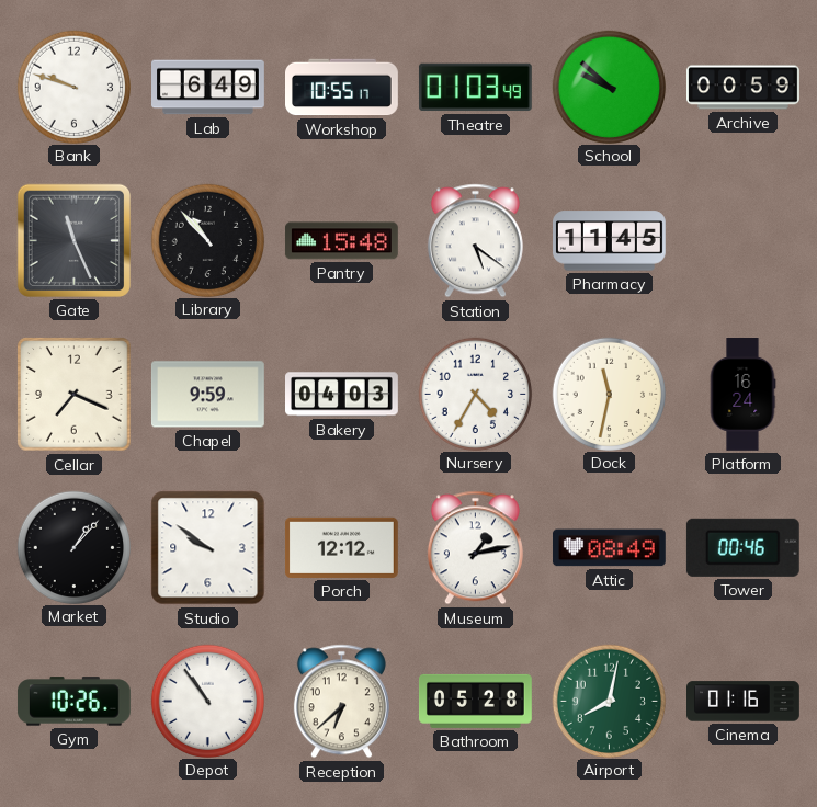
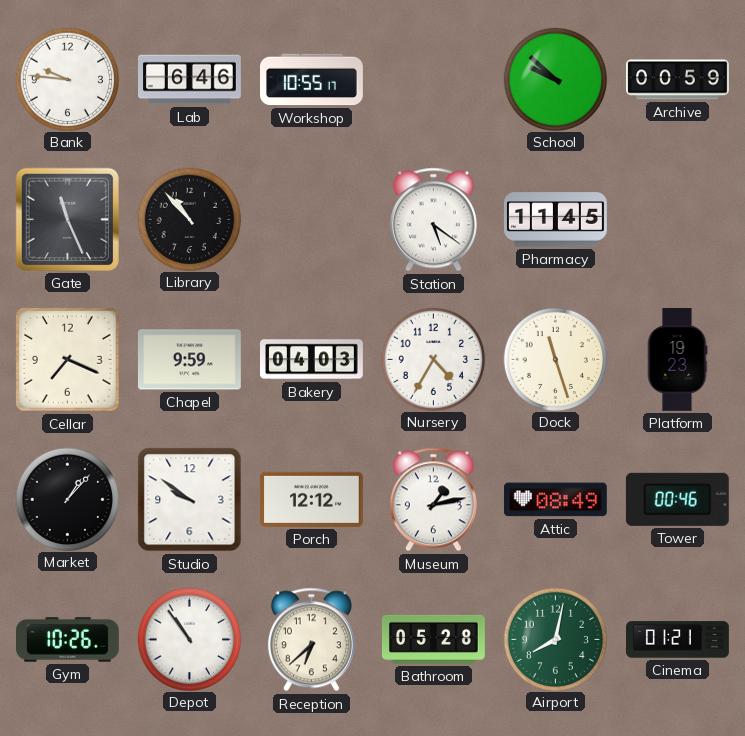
Bank: 9:48 -> 9:46 (67, 79)
Lab: 6:49 -> 6:46 (190, 80)
Theatre: 01:03 -> none (475, 88)
Pantry: 15:48 -> none (341, 241)
Dock: 11:32 -> 11:27 (555, 359)
Platform: 16:24 -> 19:23 (677, 360)
Cinema: 01:16 -> 01:21 (678, 640)
